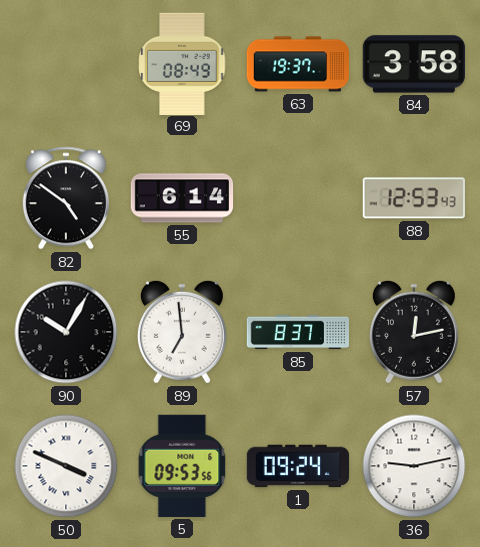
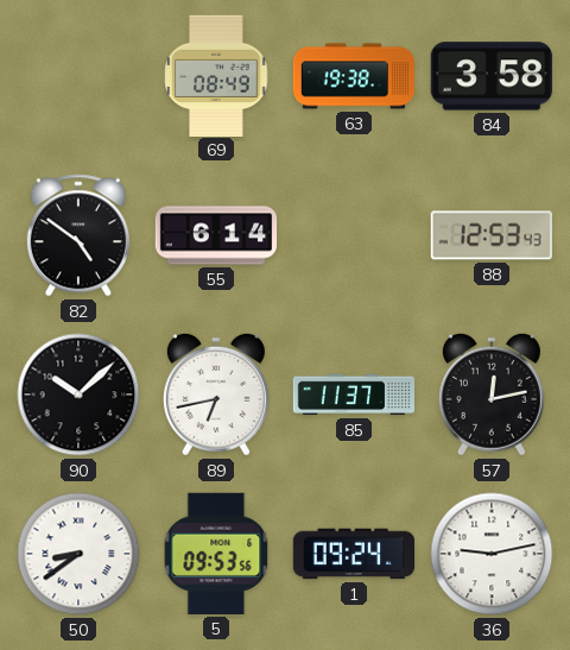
63: 19:37 -> 19:38 (354, 76)
90: 10:05 -> 10:08 (78, 395)
89: 6:59 -> 6:43 (216, 395)
85: 8:37 -> 11:37 (354, 395)
50: 3:49 -> 8:39 (78, 554)
